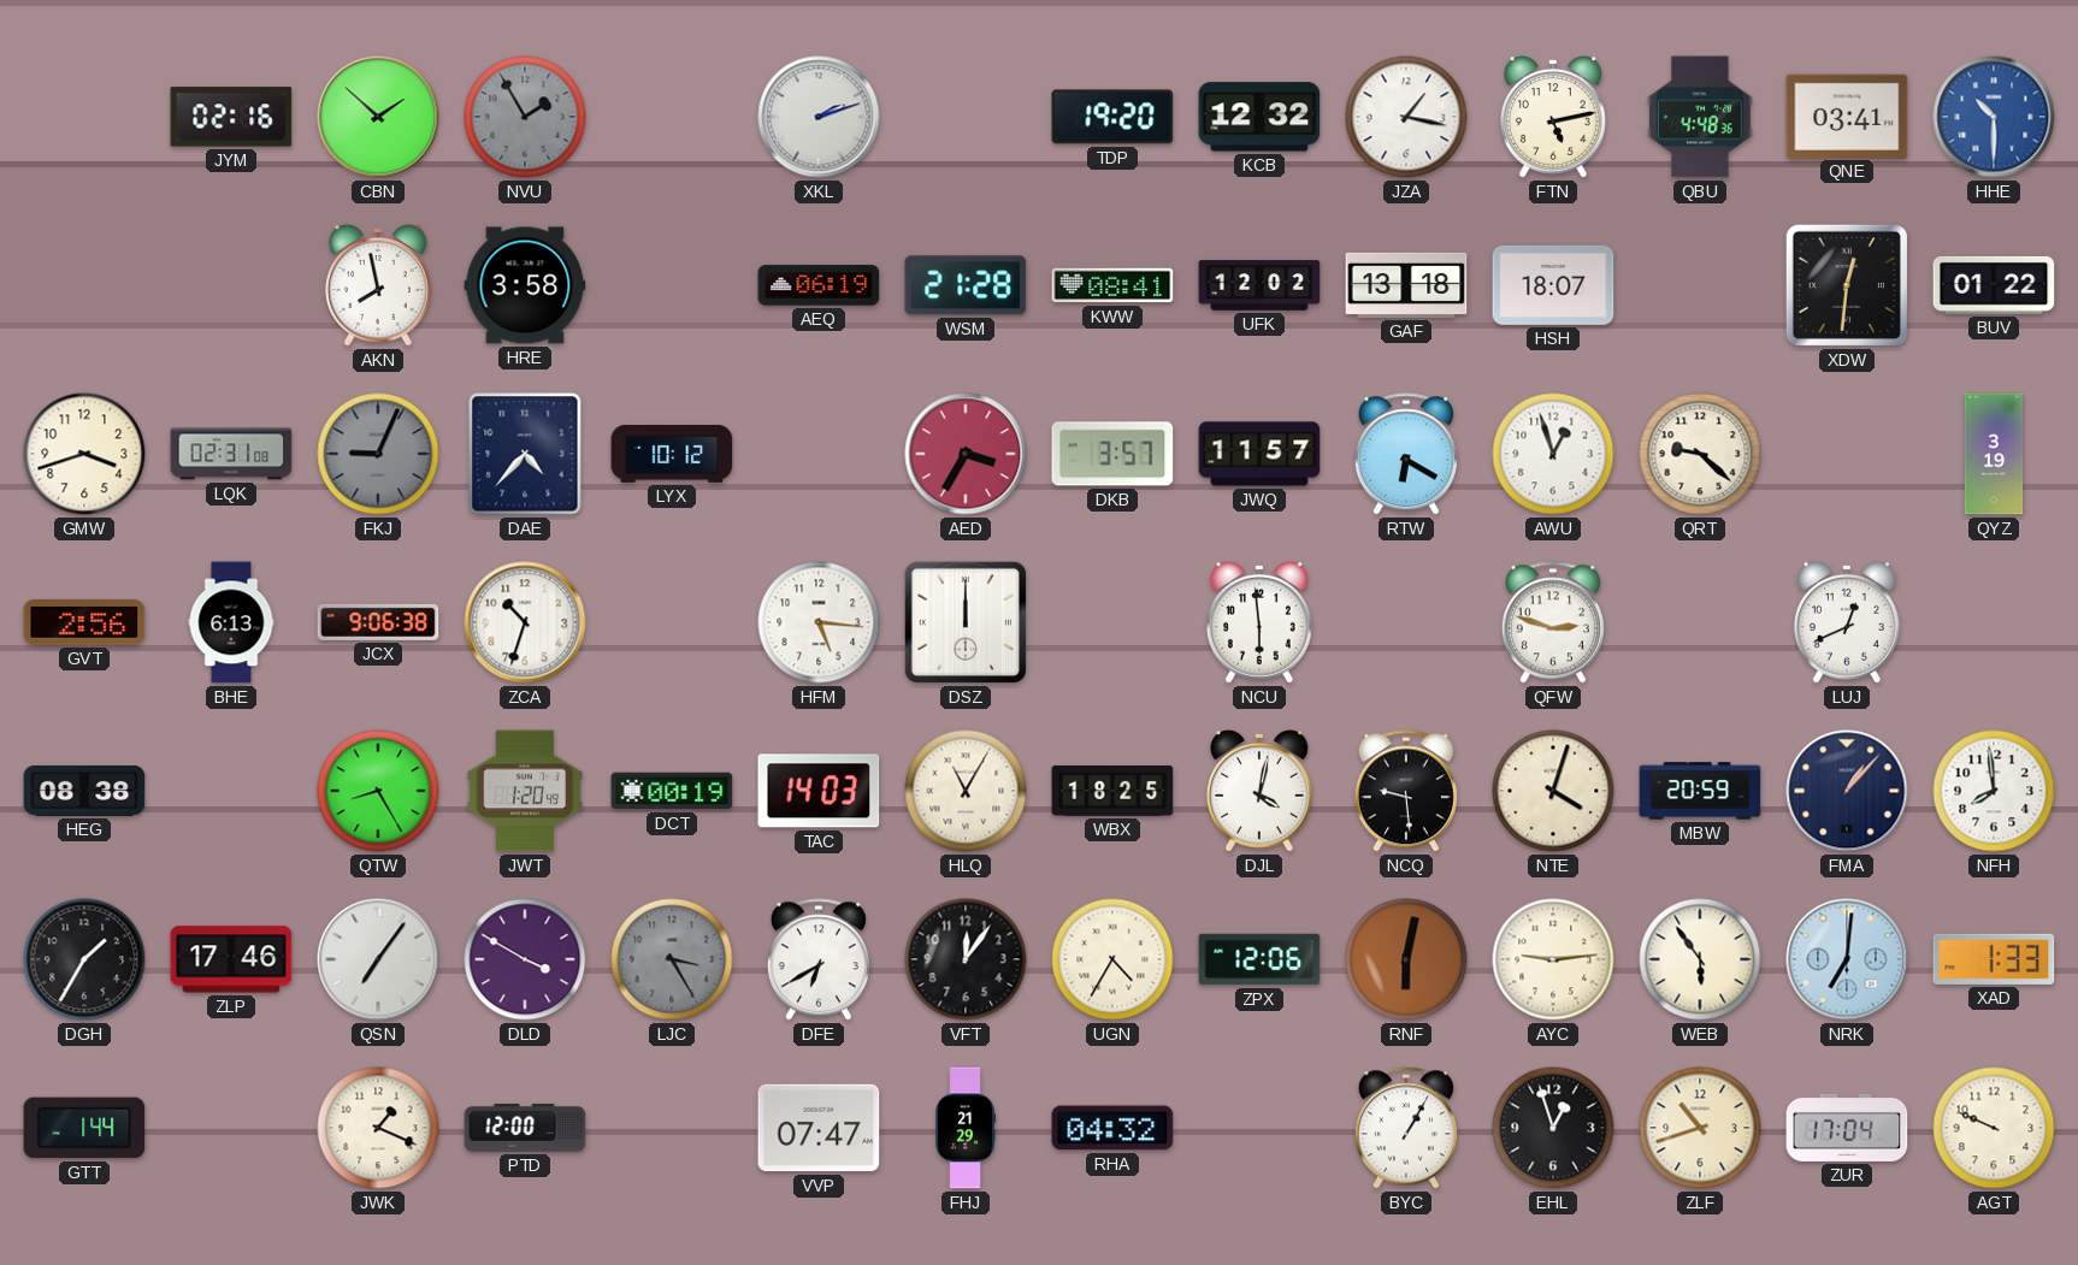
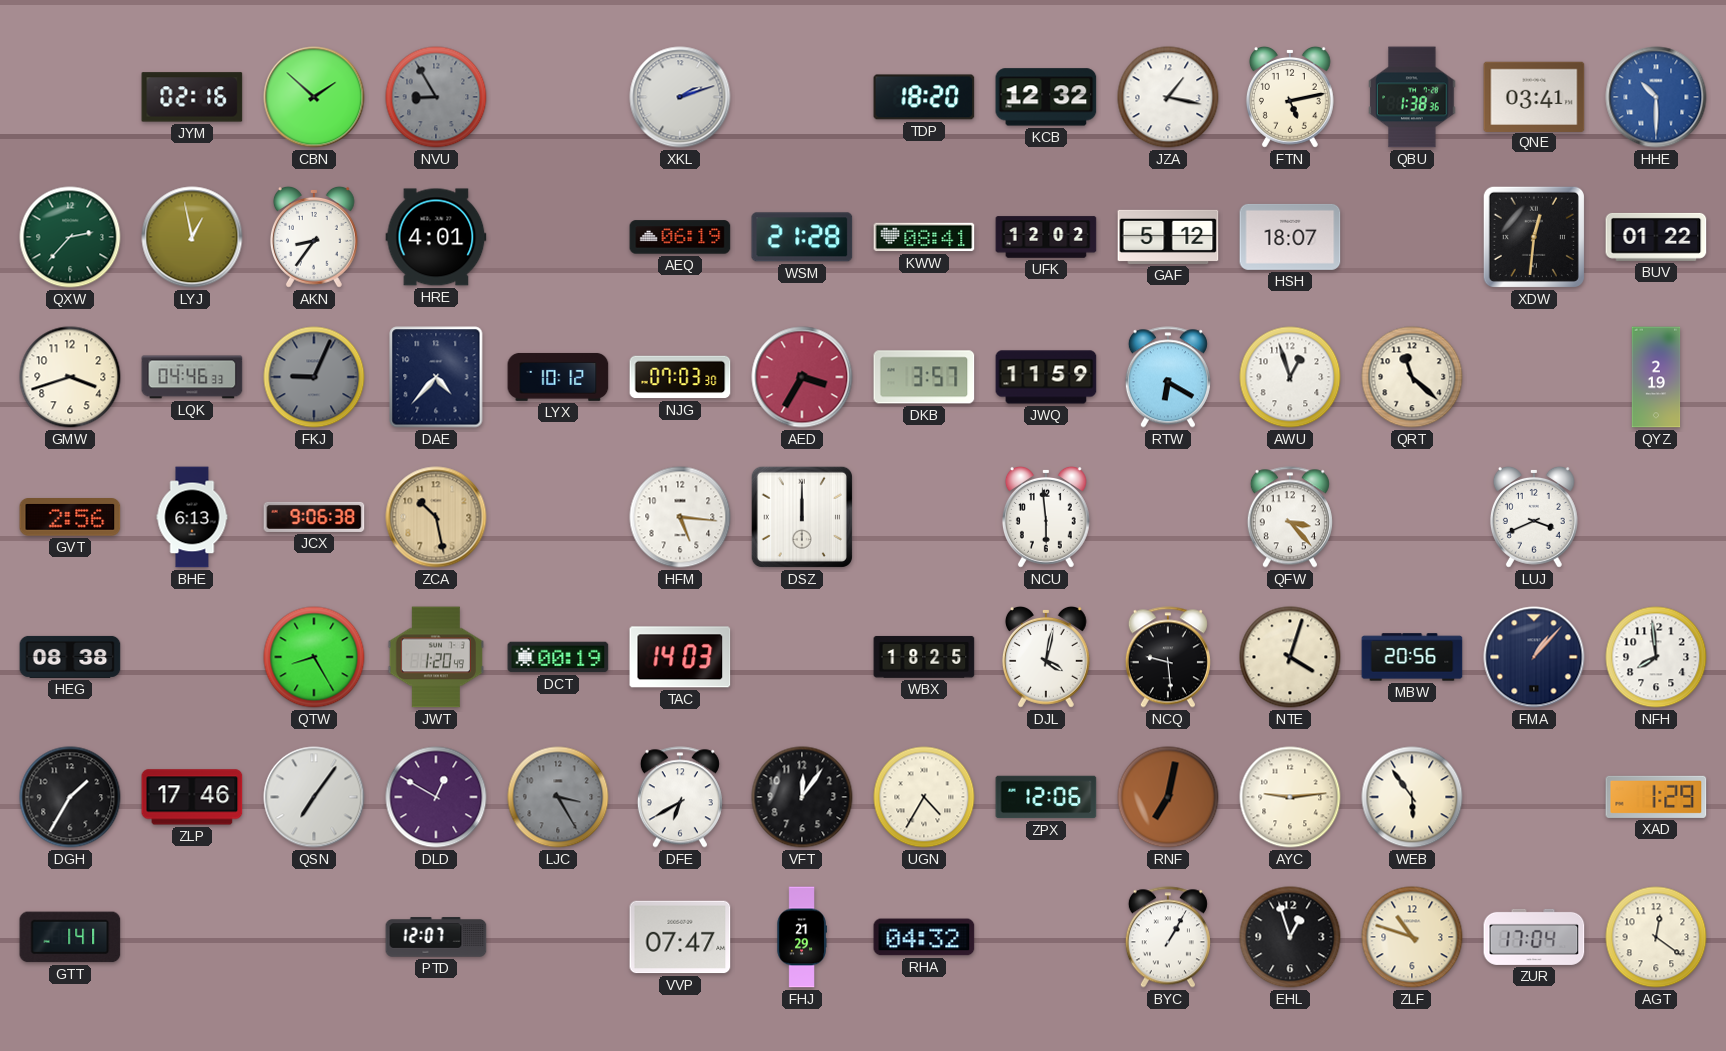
NVU: 1:55 -> 8:55 (436, 97)
TDP: 19:20 -> 18:20 (924, 97)
QBU: 4:48 -> 1:38 (1412, 97)
QXW: none -> 2:37 (70, 237)
LYJ: none -> 12:58 (192, 237)
AKN: 7:58 -> 8:36 (314, 237)
HRE: 3:58 -> 4:01 (436, 237)
GAF: 13:18 -> 5:12 (1168, 237)
LQK: 02:31 -> 04:46 (192, 377)
NJG: none -> 07:03 (680, 377)
JWQ: 11:57 -> 11:59 (1046, 377)
QRT: 9:22 -> 11:22 (1412, 377)
QYZ: 3:19 -> 2:19 (1656, 377)
ZCA: 10:33 -> 10:28 (436, 517)
ZCA dial: white -> champagne (436, 517)
QFW: 2:48 -> 3:23 (1290, 517)
LUJ: 12:41 -> 3:41 (1534, 517)
HLQ: 11:05 -> none (966, 791)
MBW: 20:59 -> 20:56 (1412, 657)
DLD: 3:50 -> 12:50 (436, 797)
RNF: 6:02 -> 7:02 (1168, 797)
NRK: 7:01 -> none (1847, 959)
XAD: 1:33 -> 1:29 (1656, 797)
GTT: 1:44 -> 1:41 (70, 937)
JWK: 1:19 -> none (378, 1128)
PTD: 12:00 -> 12:07 (436, 937)
ZLF: 10:42 -> 10:48 (1412, 937)
AGT: 9:49 -> 12:21 (1656, 937)
